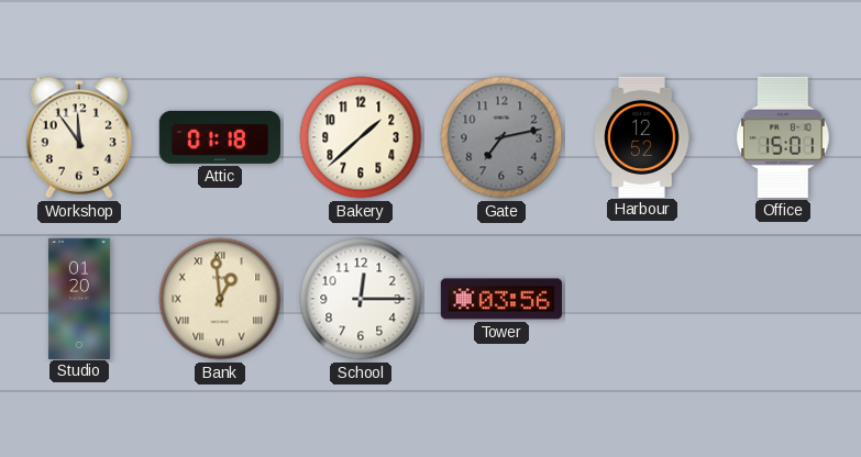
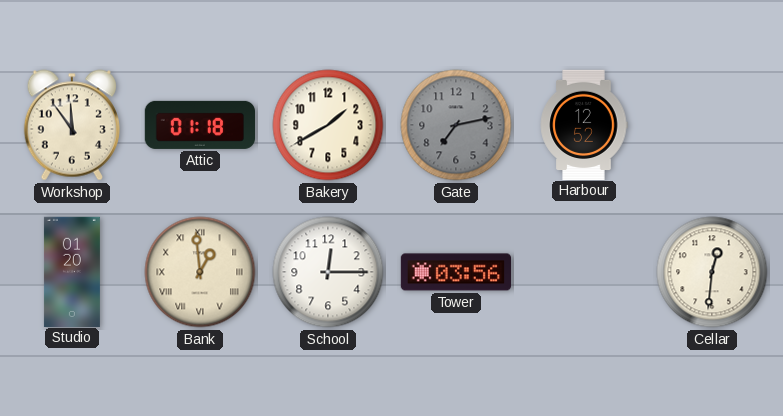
Bakery: 1:38 -> 1:40 (328, 125)
Office: 15:01 -> none (783, 137)
Cellar: none -> 12:31 (712, 272)
